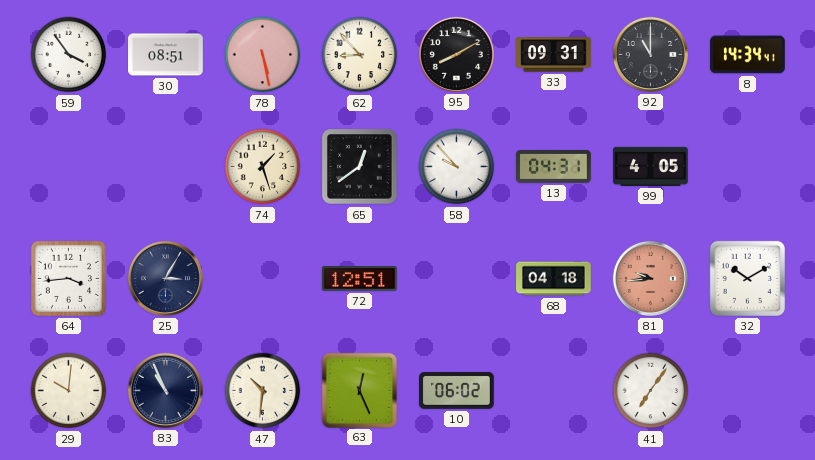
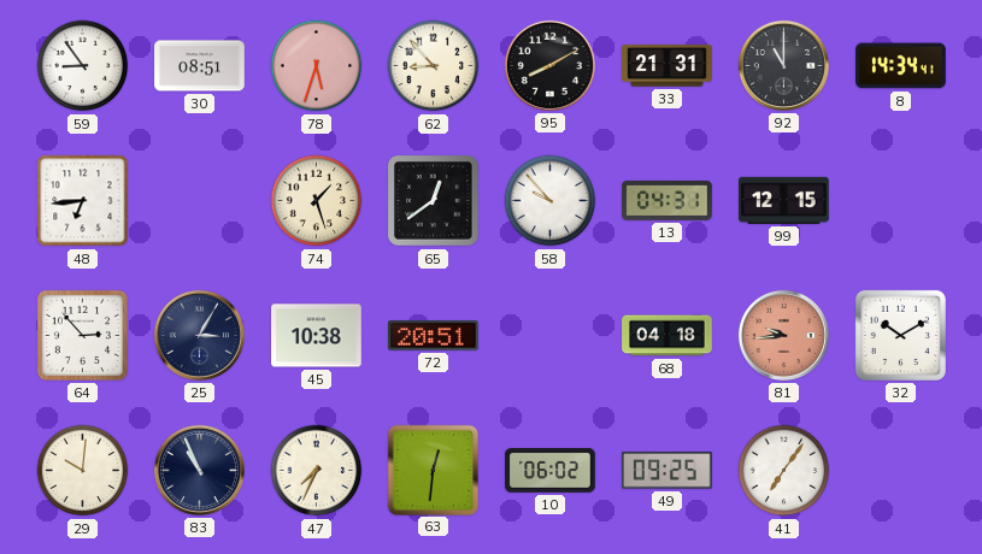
59: 3:54 -> 8:54 (83, 66)
78: 5:28 -> 5:33 (317, 66)
33: 09:31 -> 21:31 (668, 66)
48: none -> 6:44 (83, 201)
99: 4:05 -> 12:15 (784, 200)
64: 3:44 -> 2:53 (82, 335)
45: none -> 10:38 (317, 336)
72: 12:51 -> 20:51 (434, 336)
47: 10:31 -> 7:34 (317, 471)
63: 12:26 -> 12:31 (433, 470)
49: none -> 09:25 (668, 471)
